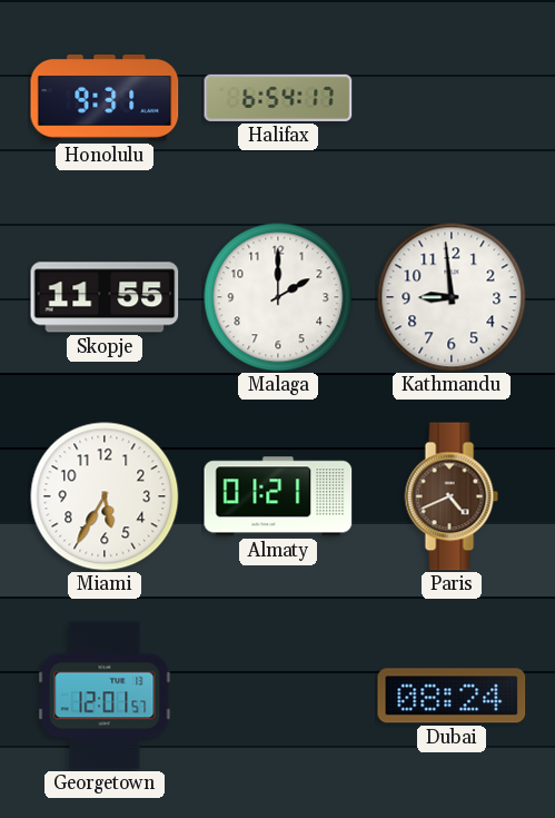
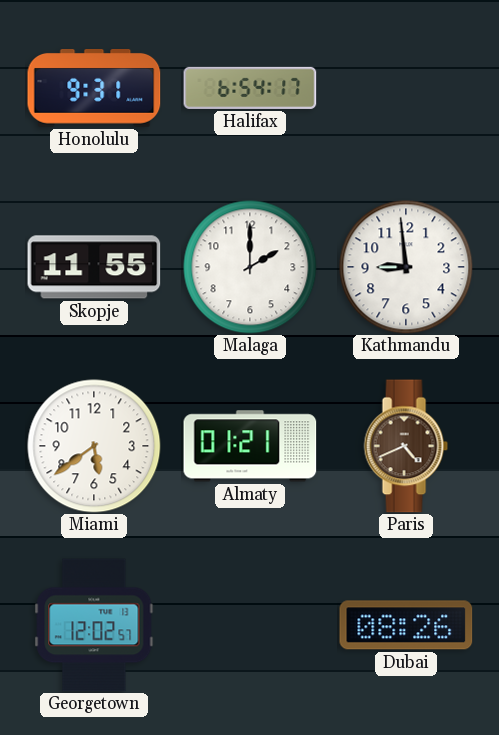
Miami: 5:35 -> 5:39 (94, 446)
Georgetown: 12:01 -> 12:02 (94, 625)
Dubai: 08:24 -> 08:26 (406, 625)
